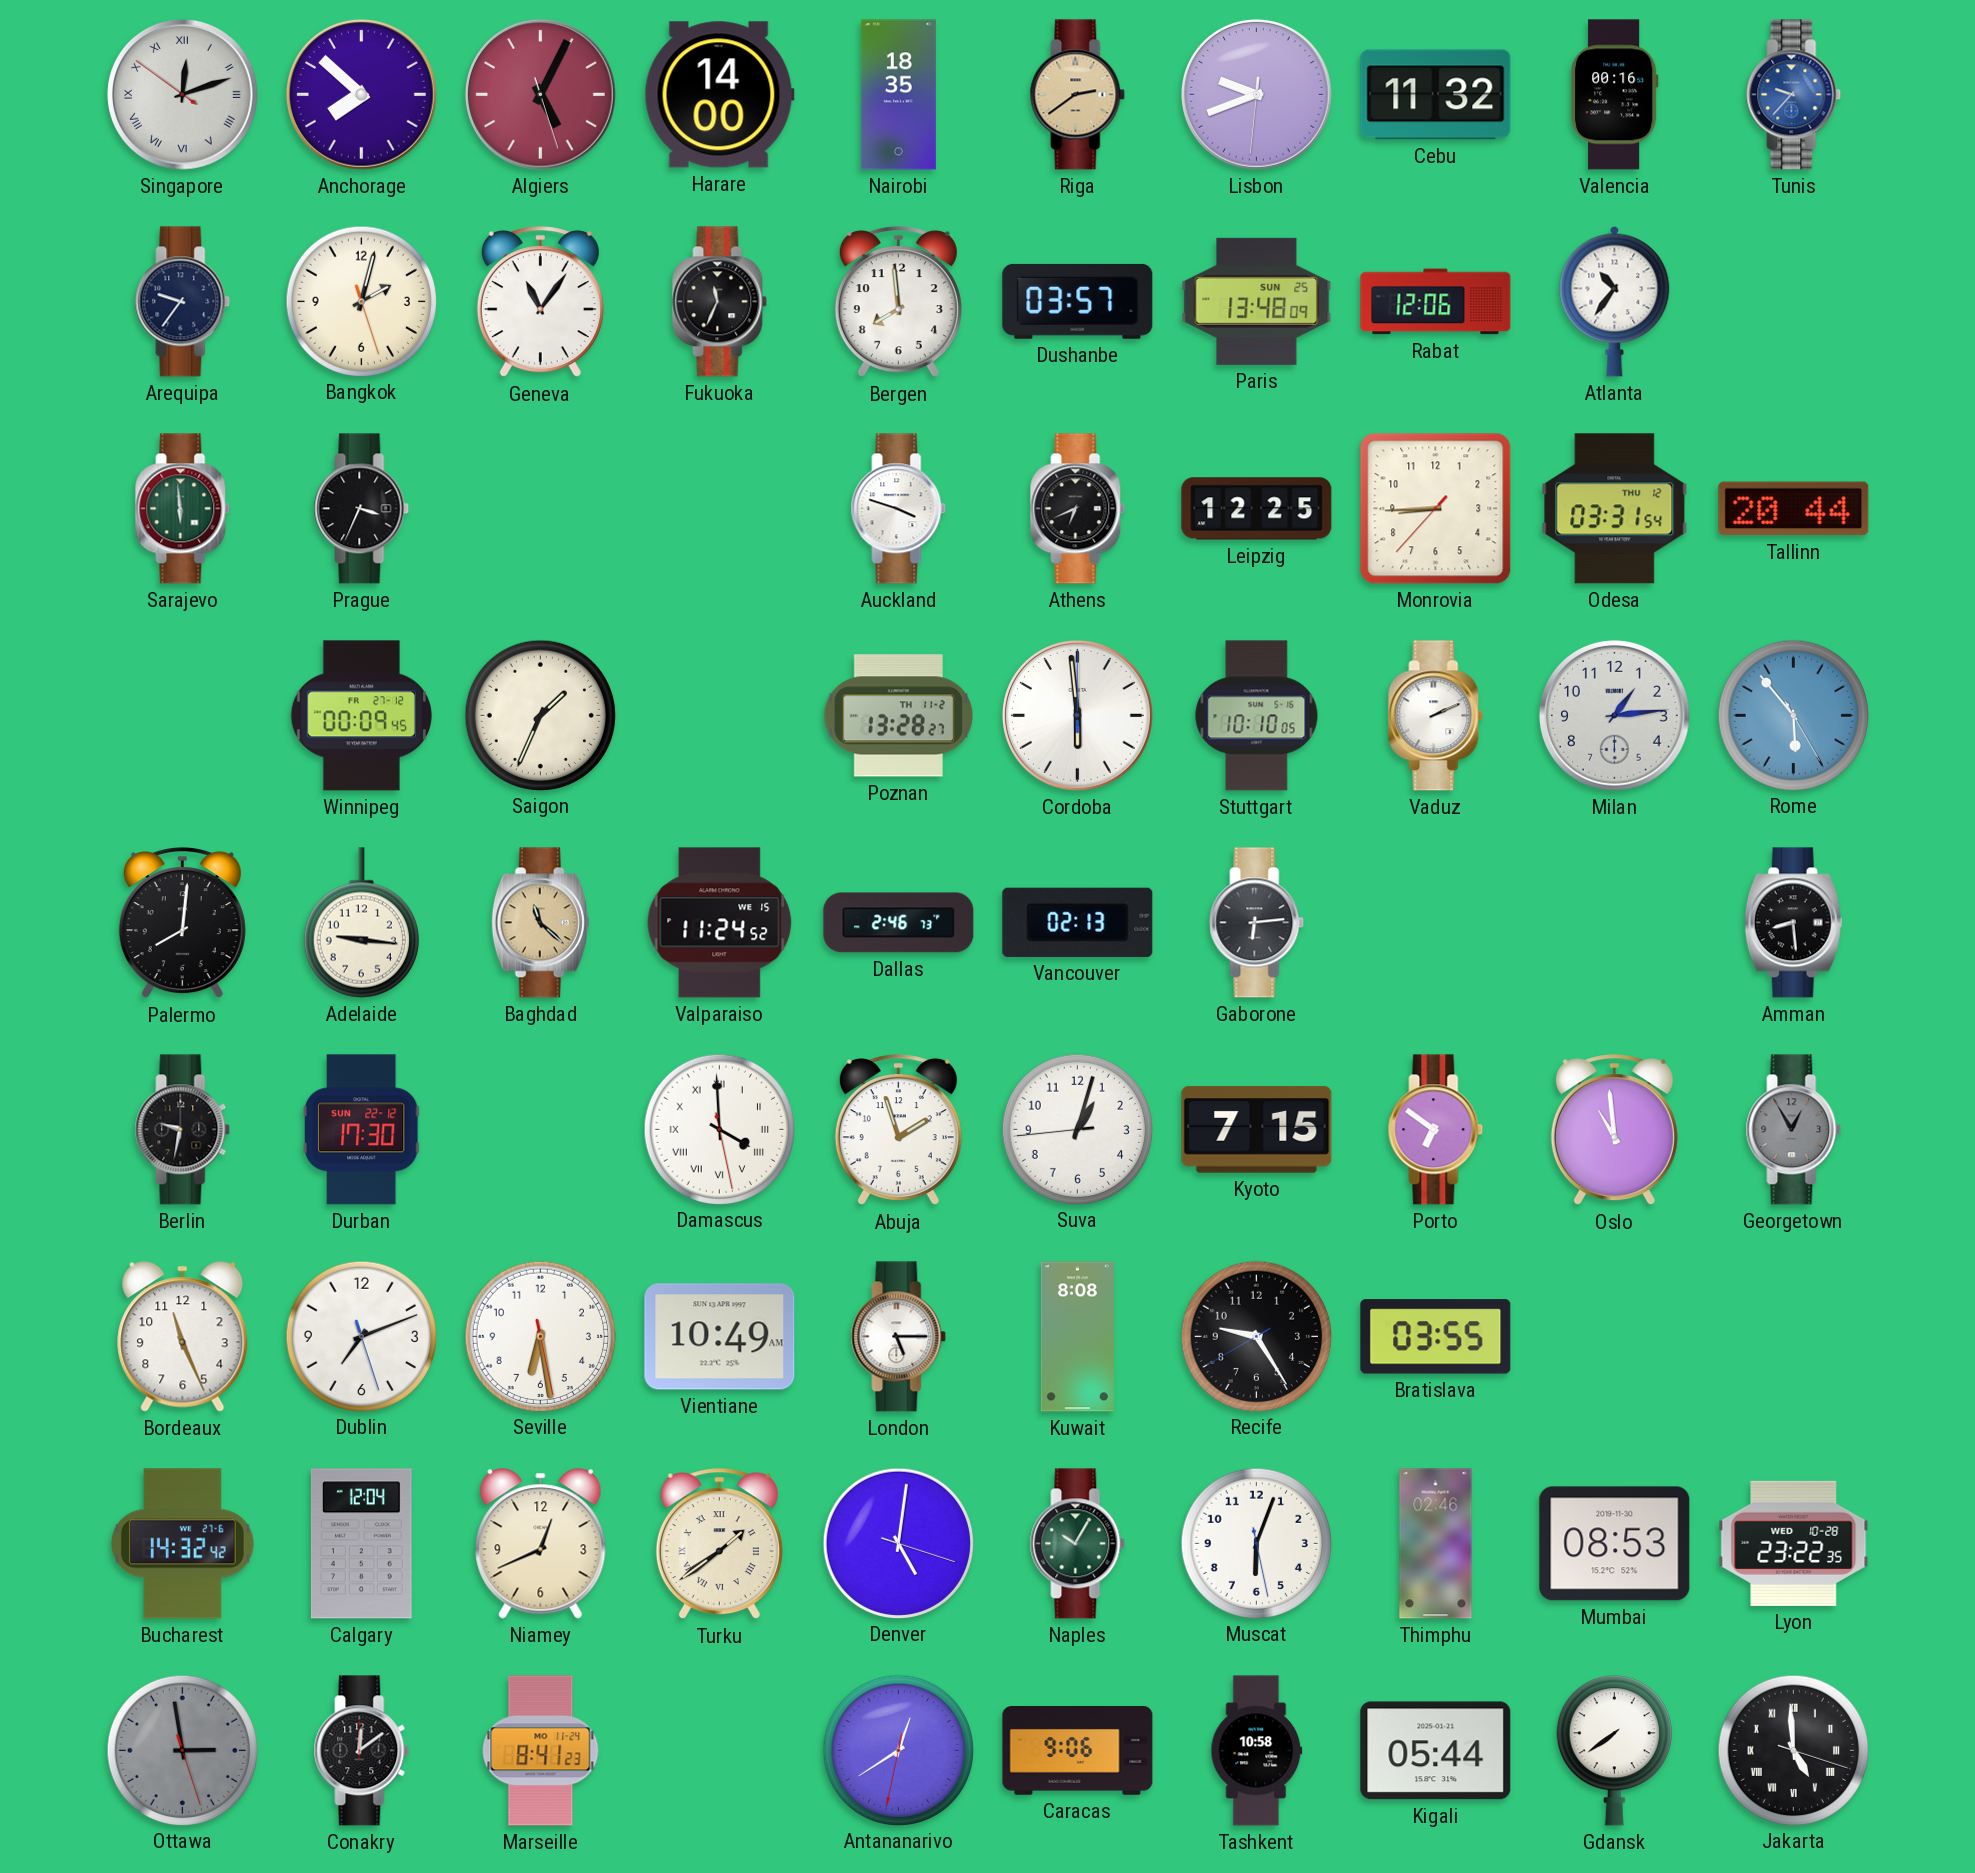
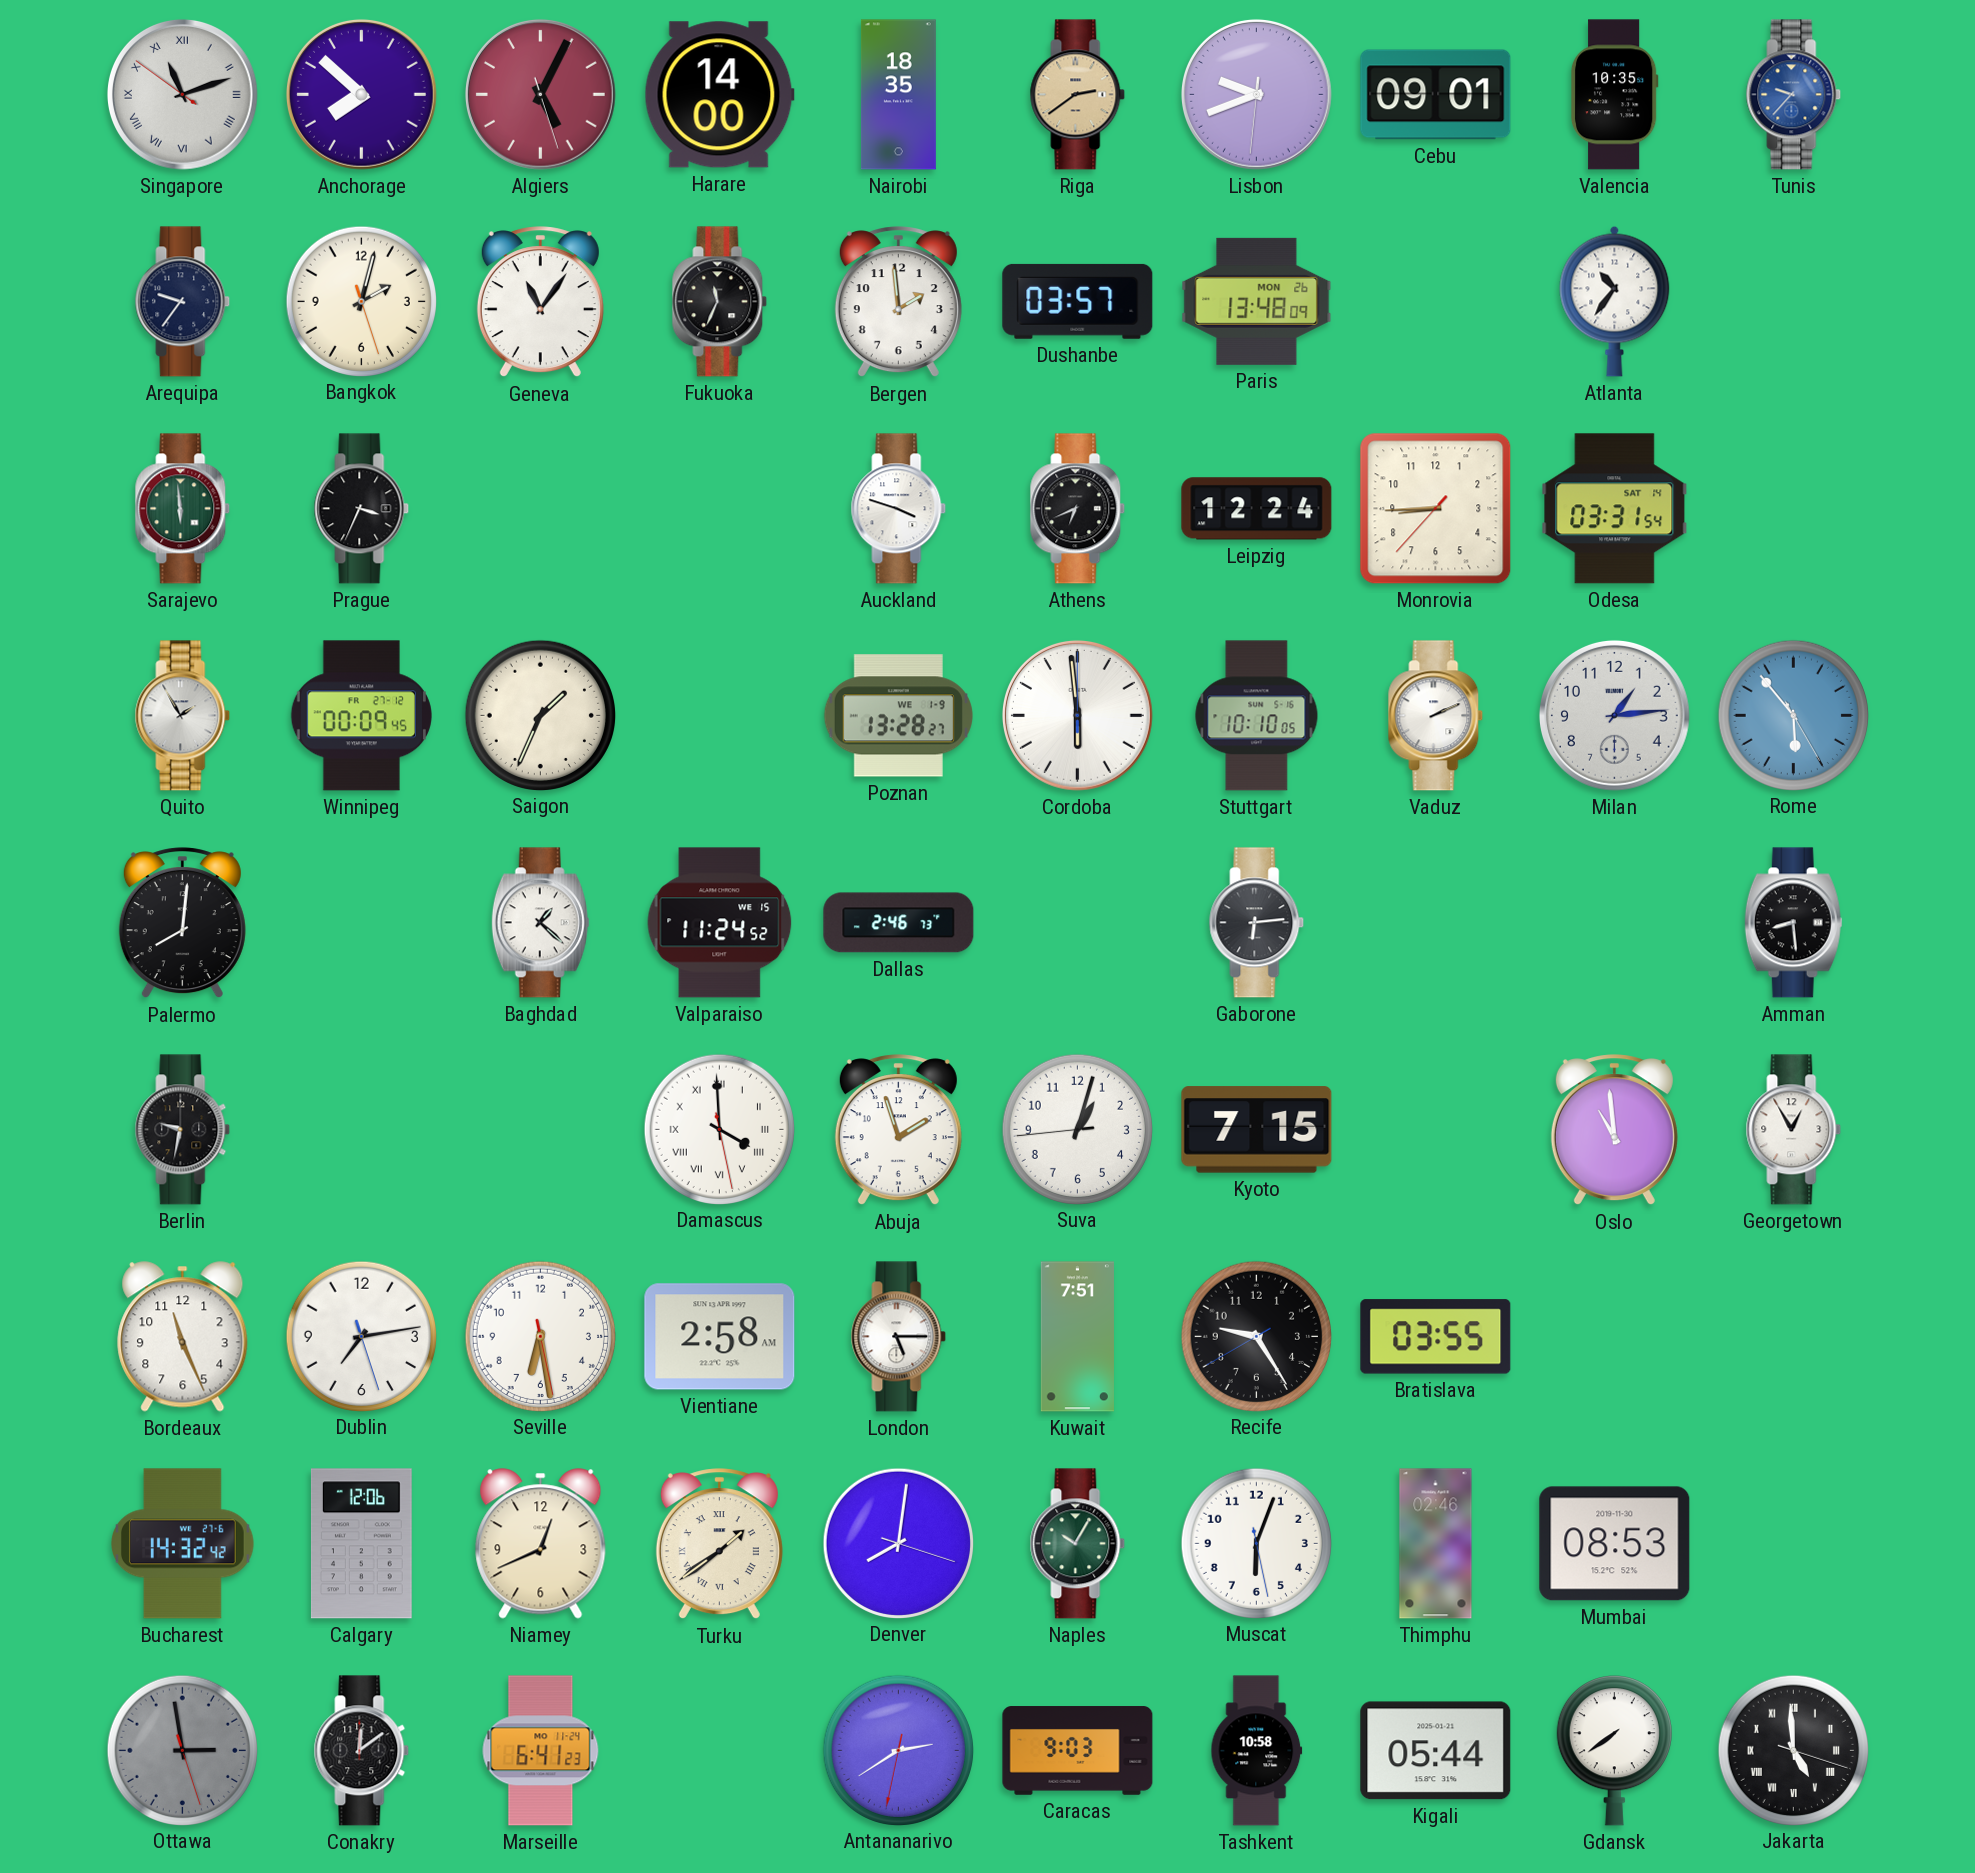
Singapore: 12:11 -> 11:11 (183, 95)
Cebu: 11:32 -> 09:01 (1436, 95)
Valencia: 00:16 -> 10:35 (1614, 95)
Bergen: 7:59 -> 1:59 (898, 302)
Paris date: SUN 25 -> MON 26 (1257, 301)
Rabat: 12:06 -> none (1436, 302)
Leipzig: 12:25 -> 12:24 (1257, 509)
Odesa date: THU 12 -> SAT 14 (1615, 509)
Tallinn: 20:44 -> none (1794, 509)
Quito: none -> 1:55 (183, 716)
Poznan date: TH 11-2 -> WE 1-9 (898, 716)
Adelaide: 9:16 -> none (361, 923)
Baghdad: 11:22 -> 1:22 (540, 923)
Baghdad dial: champagne -> white (540, 923)
Vancouver: 02:13 -> none (1078, 922)
Durban: 17:30 -> none (361, 1130)
Porto: 6:51 -> none (1436, 1130)
Georgetown dial: grey -> white (1794, 1130)
Dublin: 7:11 -> 7:13 (361, 1336)
Vientiane: 10:49 -> 2:58 (720, 1337)
Kuwait: 8:08 -> 7:51 (1077, 1337)
Calgary: 12:04 -> 12:06 (361, 1544)
Denver: 5:01 -> 8:01 (898, 1543)
Lyon: 23:22 -> none (1794, 1543)
Marseille: 8:41 -> 6:41 (541, 1751)
Antananarivo: 12:39 -> 2:39 (898, 1750)
Caracas: 9:06 -> 9:03 (1078, 1751)
